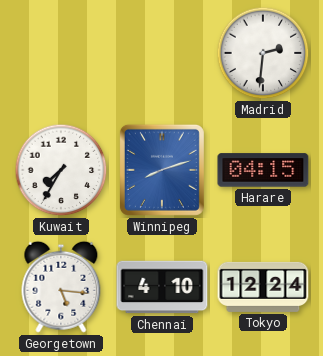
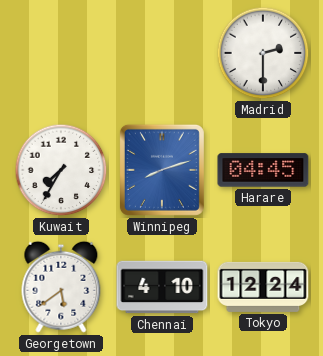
Madrid: 2:31 -> 2:30 (263, 53)
Harare: 04:15 -> 04:45 (263, 170)
Georgetown: 5:16 -> 5:39 (61, 287)
